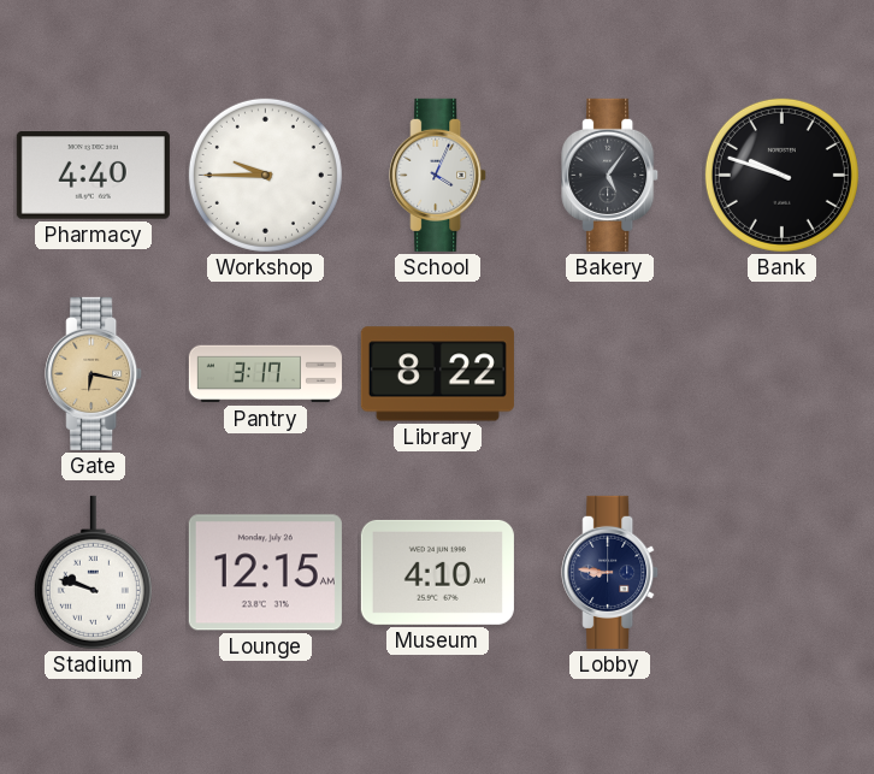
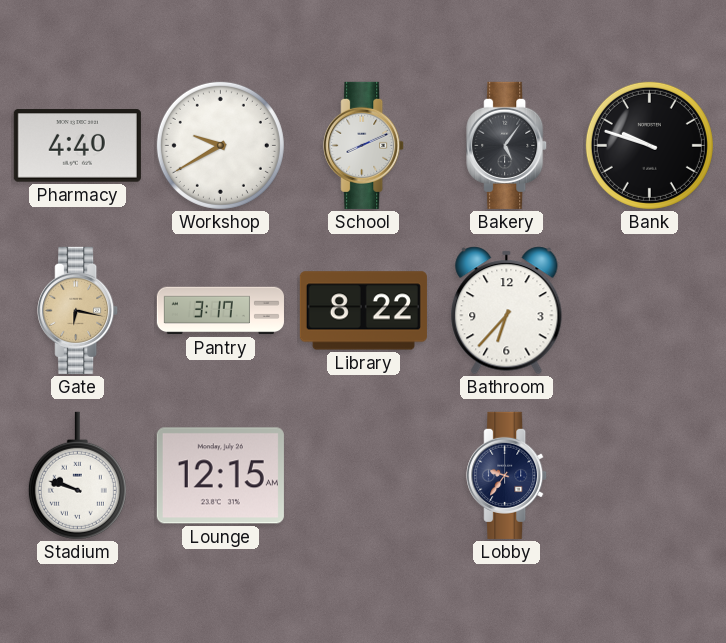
Workshop: 9:45 -> 9:40 (220, 145)
School: 4:04 -> 8:11 (364, 145)
Bathroom: none -> 6:37 (507, 311)
Museum: 4:10 -> none (437, 572)
Lobby: 8:46 -> 9:36 (507, 475)
